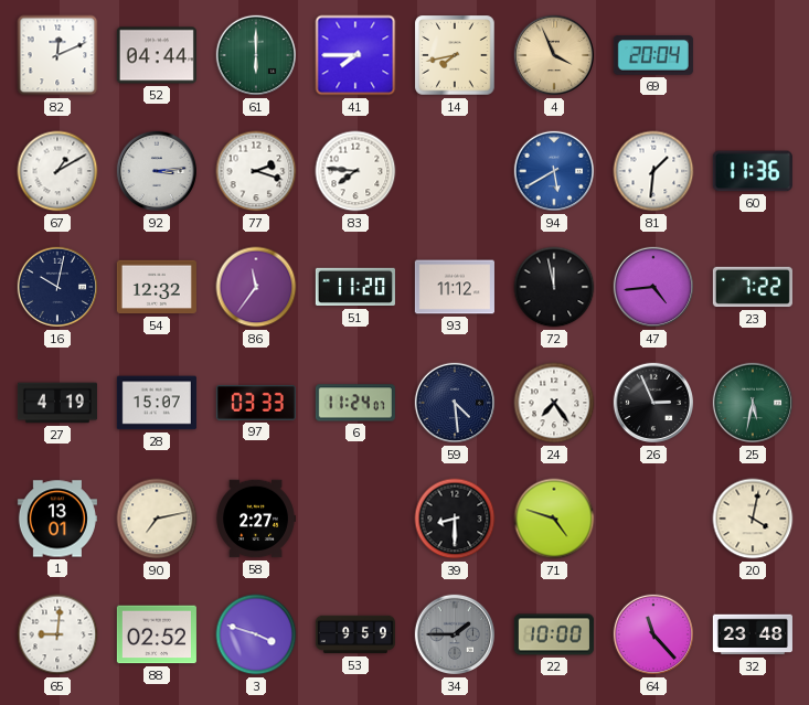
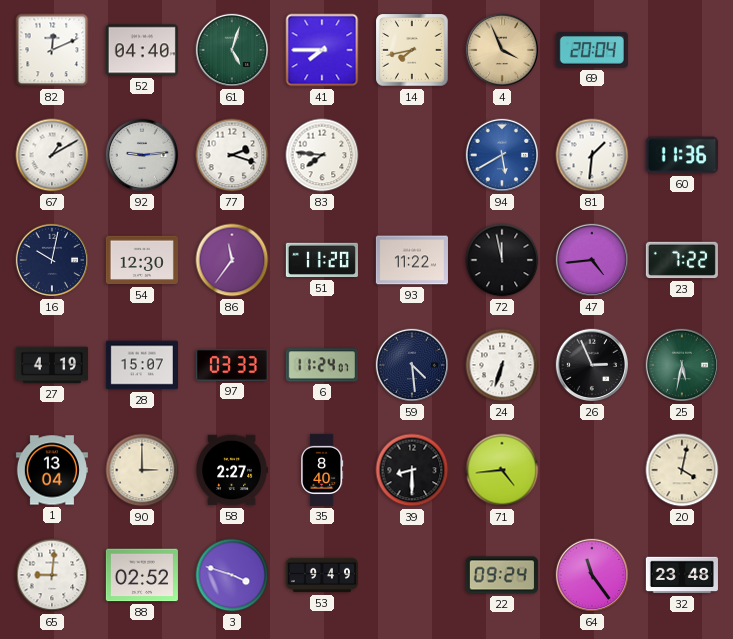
52: 04:44 -> 04:40 (142, 50)
61: 6:00 -> 5:03 (232, 50)
92: 3:14 -> 9:14 (142, 155)
54: 12:32 -> 12:30 (142, 260)
93: 11:12 -> 11:22 (412, 260)
24: 7:24 -> 6:33 (502, 365)
1: 13:01 -> 13:04 (52, 470)
90: 7:13 -> 3:00 (142, 470)
35: none -> 8:40 (323, 470)
71: 4:48 -> 4:44 (502, 470)
53: 9:59 -> 9:49 (322, 575)
34: 1:45 -> none (455, 634)
22: 10:00 -> 09:24 (502, 575)
64: 11:23 -> 11:24 (592, 575)
